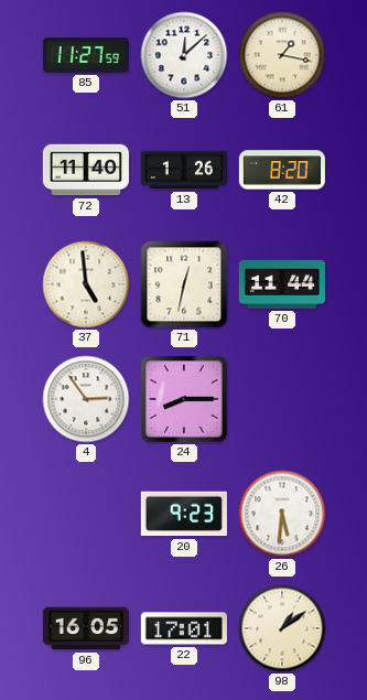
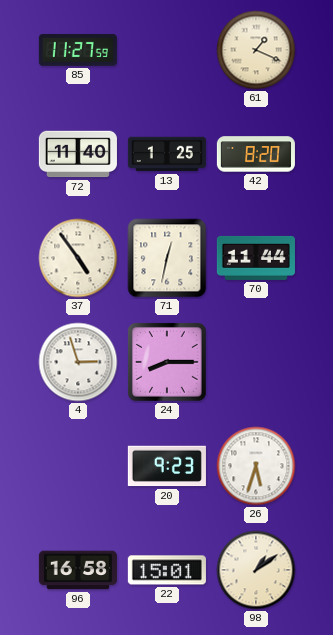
51: 12:08 -> none (184, 55)
61: 1:17 -> 1:19 (256, 50)
13: 1:26 -> 1:25 (167, 154)
37: 4:59 -> 4:54 (78, 258)
4: 2:54 -> 2:57 (78, 362)
26: 5:31 -> 5:33 (256, 466)
96: 16:05 -> 16:58 (78, 570)
22: 17:01 -> 15:01 (167, 570)
